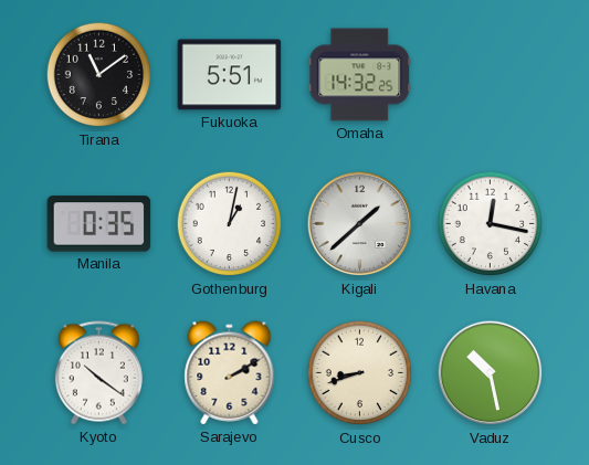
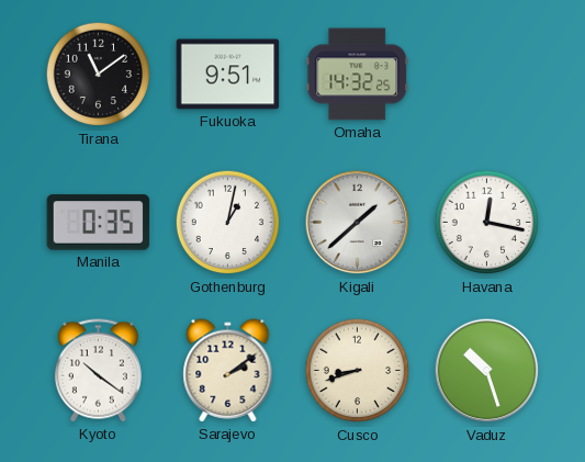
Fukuoka: 5:51 -> 9:51 (228, 75)
Sarajevo: 2:10 -> 2:09 (228, 371)
Vaduz: 10:28 -> 10:27 (487, 371)
